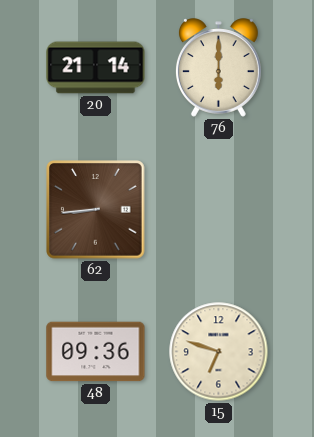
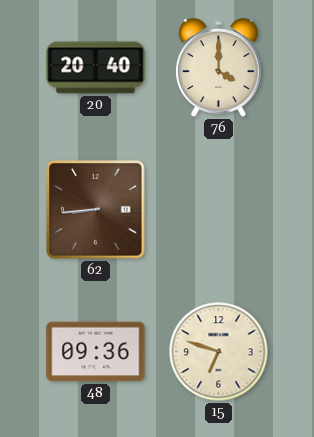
20: 21:14 -> 20:40 (96, 68)
76: 6:00 -> 4:00 (218, 68)
